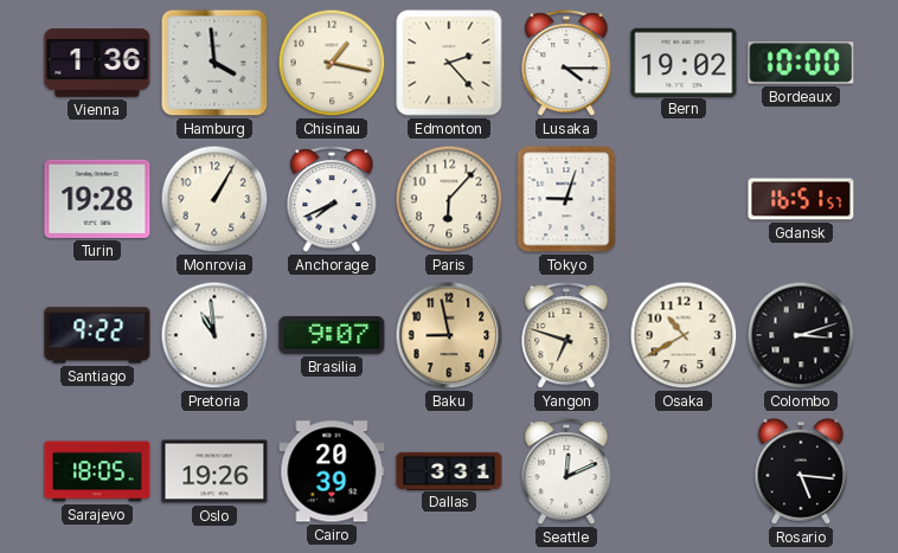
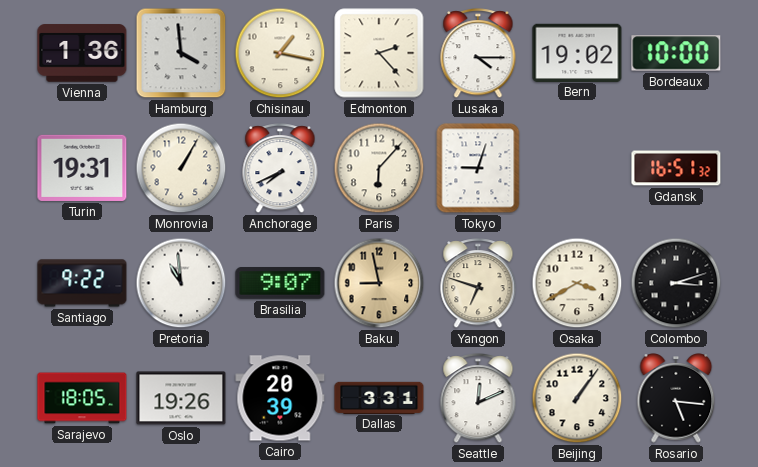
Turin: 19:28 -> 19:31 (82, 168)
Gdansk: 16:51:57 -> 16:51:32 (676, 168)
Osaka: 10:40 -> 3:40 (577, 283)
Beijing: none -> 1:06 (577, 398)
